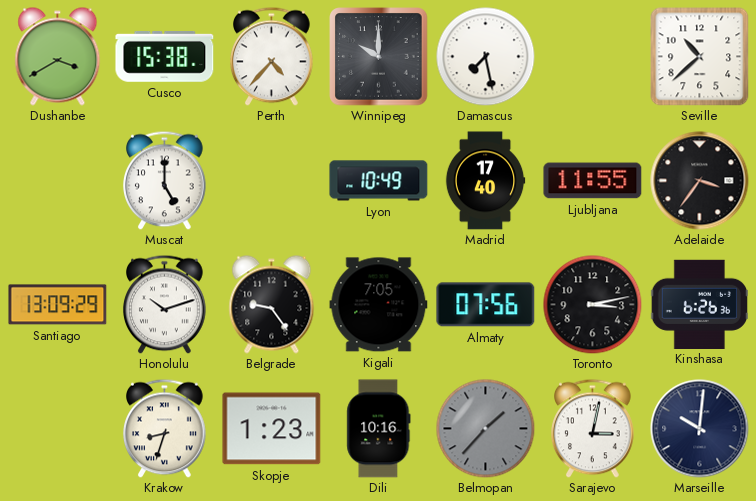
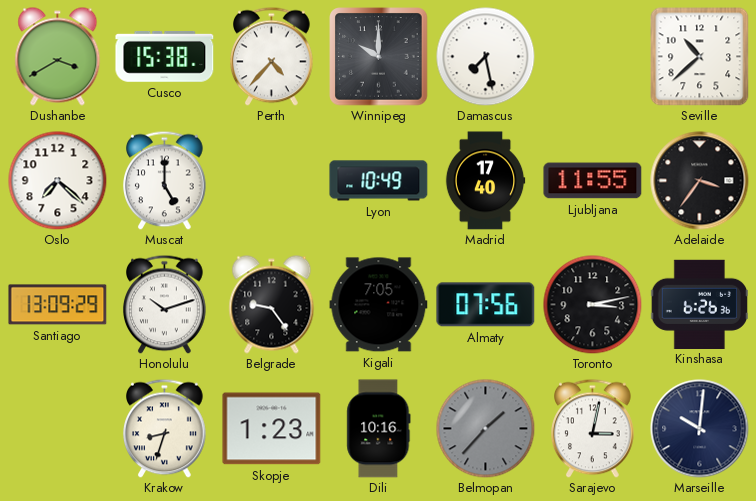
Oslo: none -> 7:22 (58, 181)
